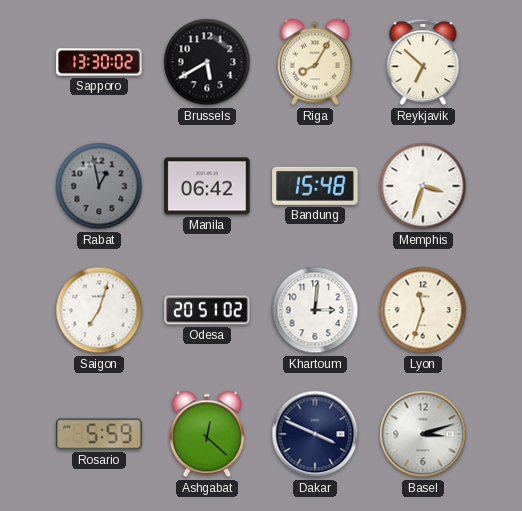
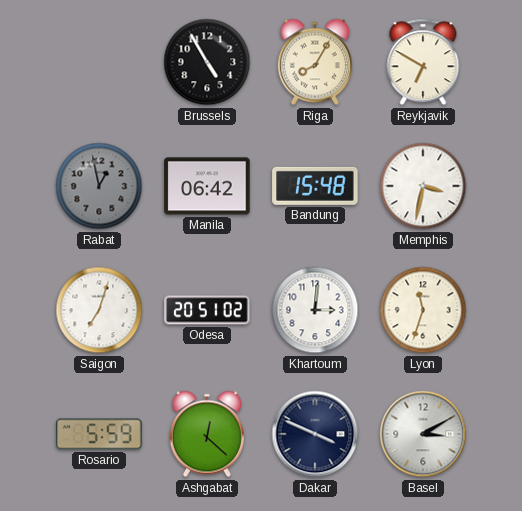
Sapporo: 13:30 -> none (99, 62)
Brussels: 5:40 -> 4:55 (207, 62)
Reykjavik: 6:52 -> 6:50 (423, 62)
Memphis: 3:33 -> 3:32 (423, 186)
Basel: 3:12 -> 3:10 (423, 434)
